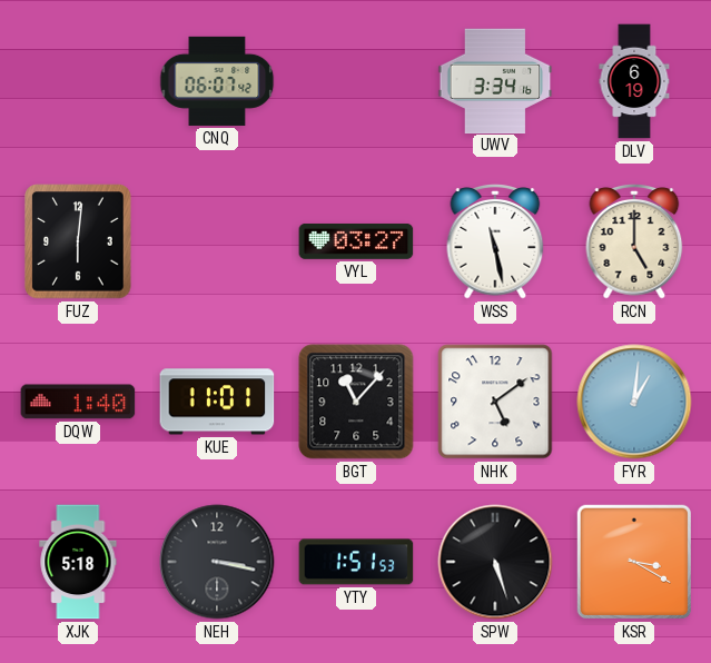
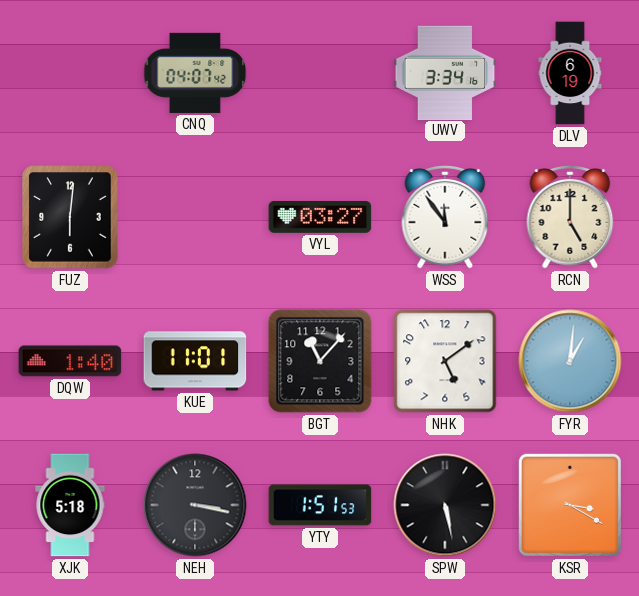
CNQ: 06:07 -> 04:07 (195, 73)
WSS: 11:28 -> 11:54 (445, 218)
SPW: 5:27 -> 5:28 (445, 505)
